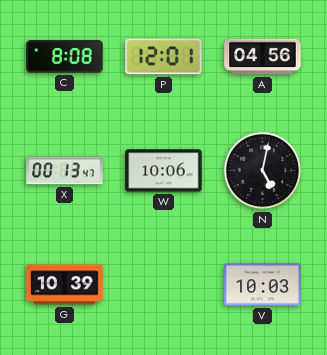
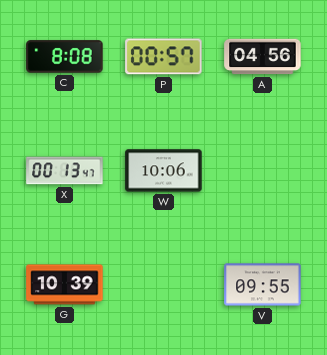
P: 12:01 -> 00:57 (164, 57)
N: 5:02 -> none (263, 171)
V: 10:03 -> 09:55 (263, 285)
